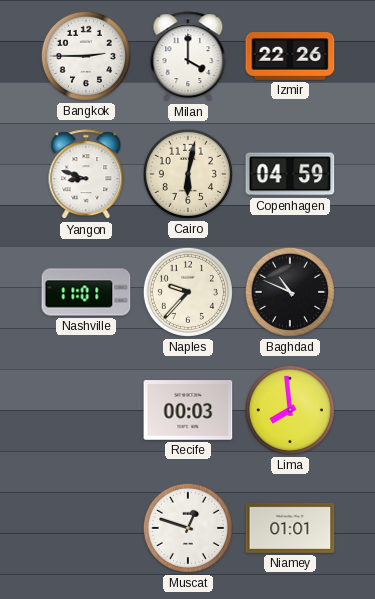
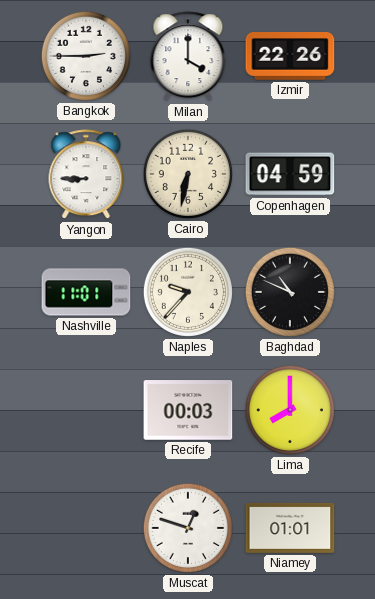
Yangon: 8:48 -> 8:45 (86, 175)
Cairo: 6:02 -> 6:32 (188, 174)
Lima: 7:59 -> 8:00 (290, 410)
